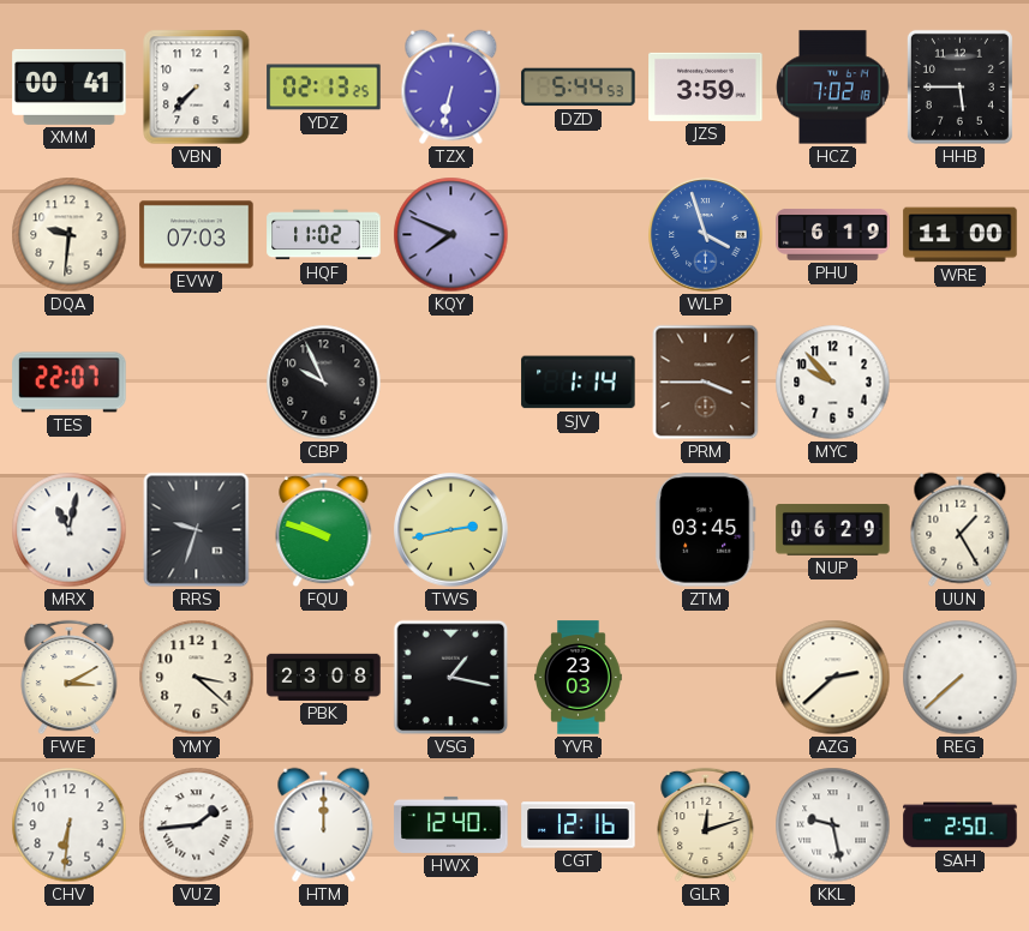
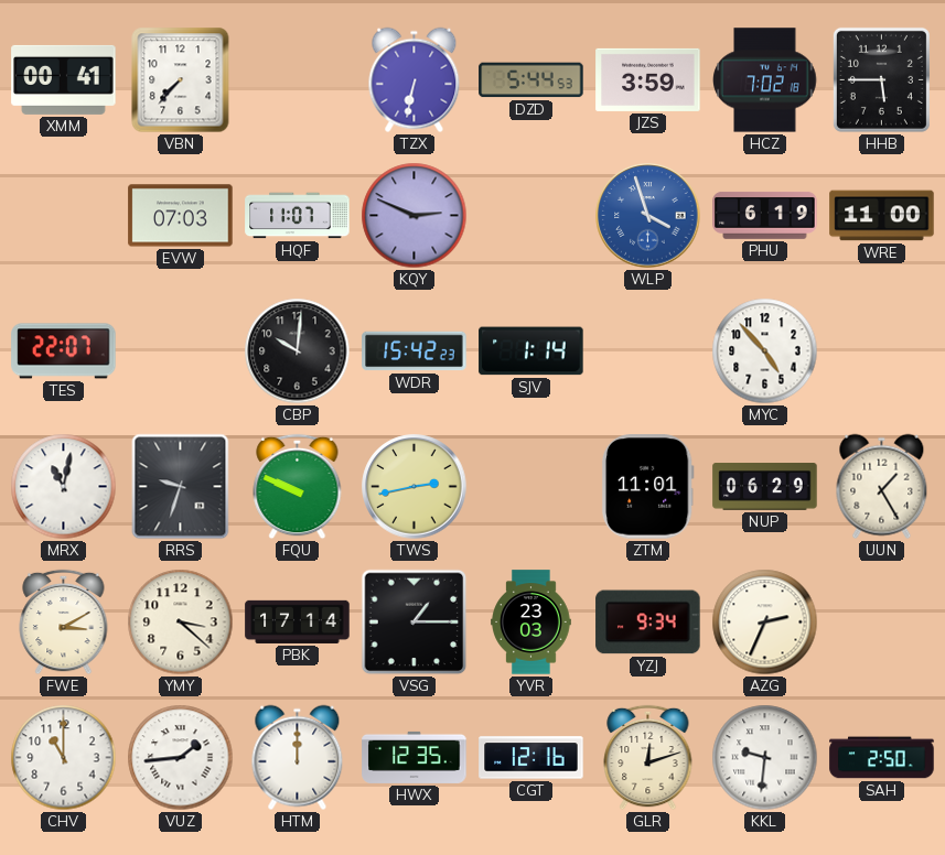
YDZ: 02:13 -> none (324, 88)
DQA: 9:31 -> none (70, 235)
HQF: 11:02 -> 11:07 (298, 216)
KQY: 7:49 -> 2:49 (415, 216)
CBP: 9:56 -> 10:01 (298, 351)
WDR: none -> 15:42 (415, 351)
PRM: 3:45 -> none (706, 383)
MYC: 9:53 -> 4:53 (765, 351)
FQU: 9:48 -> 9:49 (298, 487)
ZTM: 03:45 -> 11:01 (647, 487)
PBK: 23:08 -> 17:14 (298, 621)
VSG: 1:17 -> 1:15 (415, 623)
YZJ: none -> 9:34 (648, 623)
AZG: 2:38 -> 2:34 (765, 623)
REG: 7:38 -> none (961, 678)
CHV: 6:31 -> 11:00 (64, 758)
HWX: 12:40 -> 12:35 (415, 757)
KKL: 9:28 -> 9:31 (765, 758)
